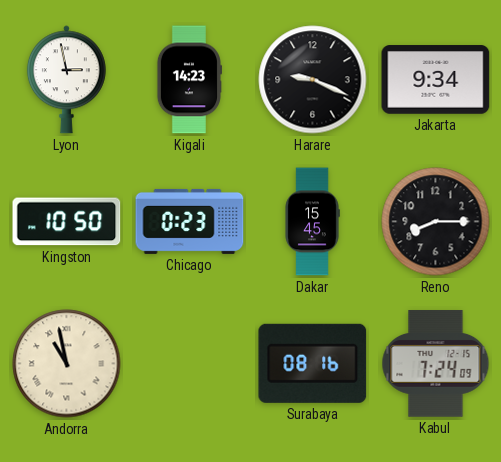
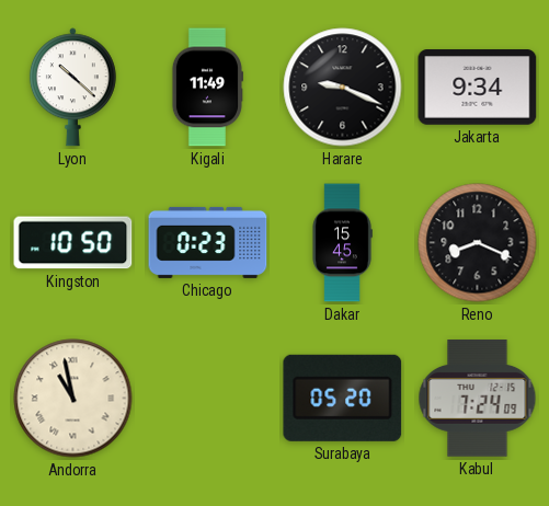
Lyon: 2:58 -> 10:22 (72, 88)
Kigali: 14:23 -> 11:49 (207, 88)
Reno: 8:15 -> 8:19 (478, 243)
Surabaya: 08:16 -> 05:20 (343, 398)
